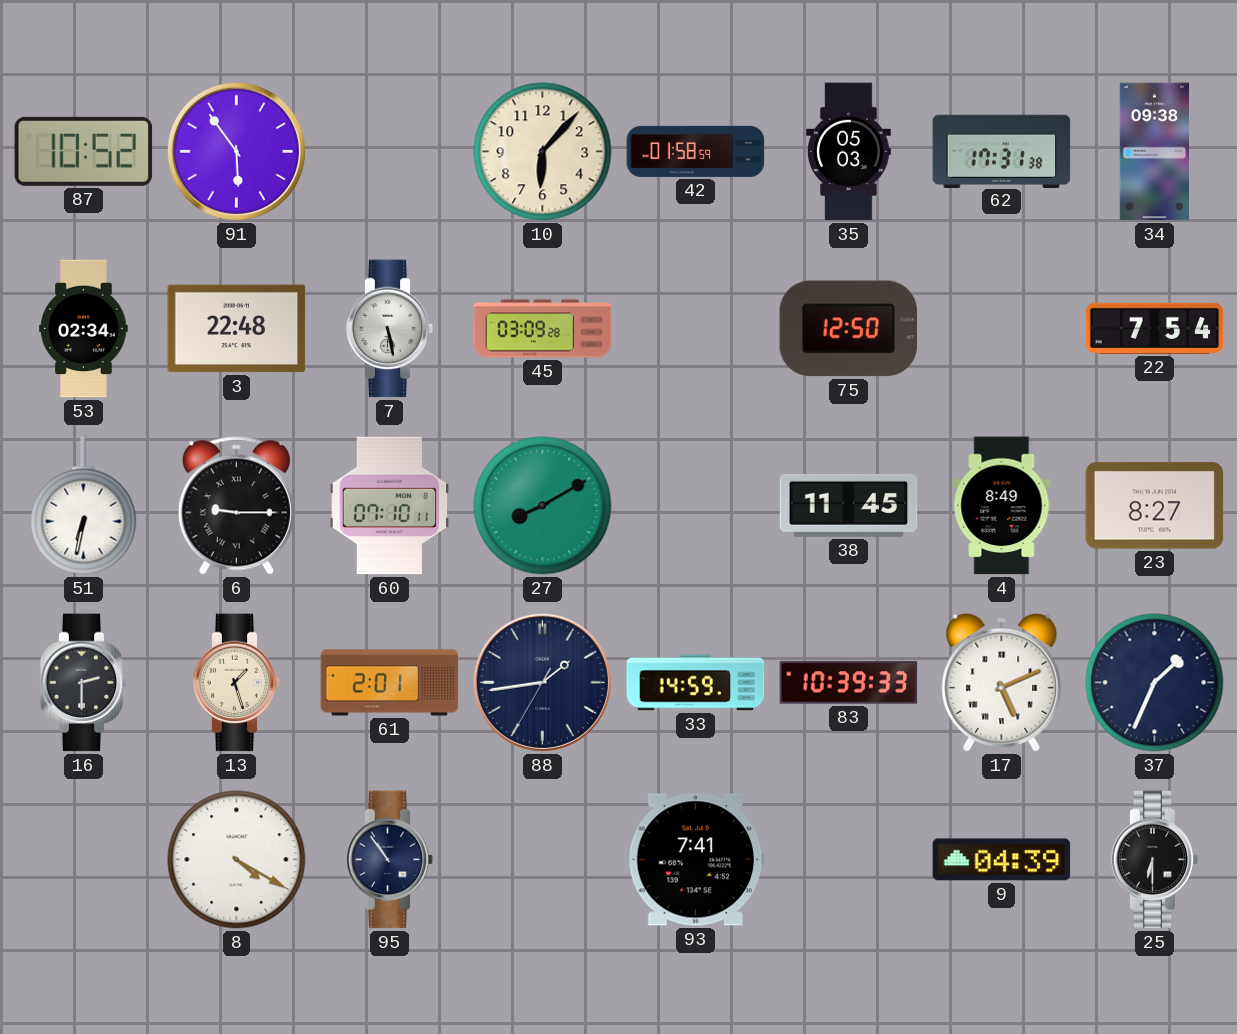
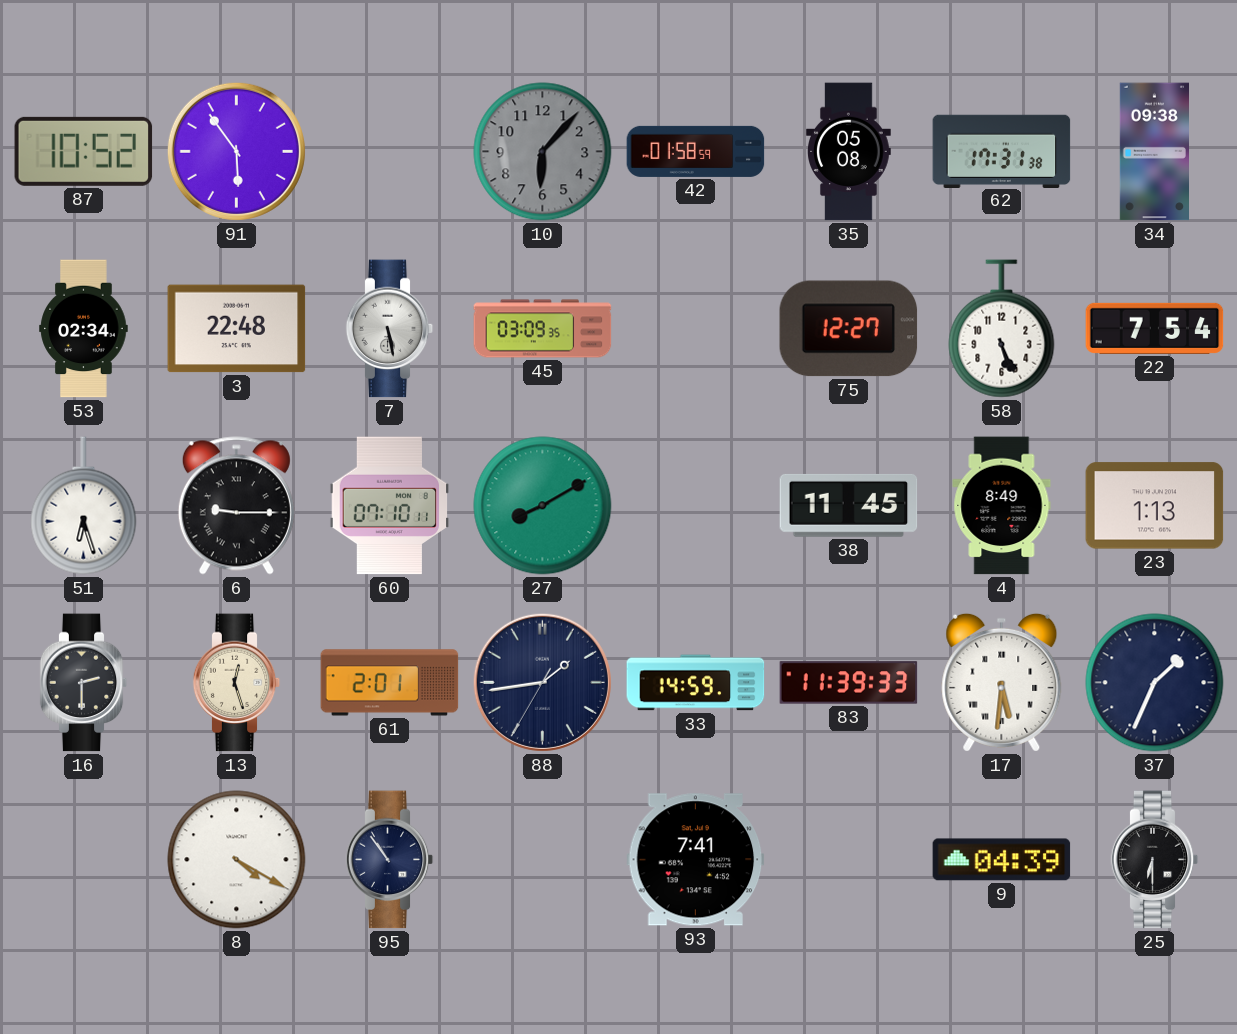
10 dial: cream -> grey (543, 152)
35: 05:03 -> 05:08 (849, 152)
45: 03:09:28 -> 03:09:35 (543, 329)
75: 12:50 -> 12:27 (849, 329)
58: none -> 5:26 (1002, 329)
51: 6:32 -> 6:27 (84, 506)
23: 8:27 -> 1:13 (1155, 506)
13: 1:27 -> 12:27 (237, 683)
83: 10:39 -> 11:39 (849, 683)
17: 5:11 -> 5:31 (1002, 682)
